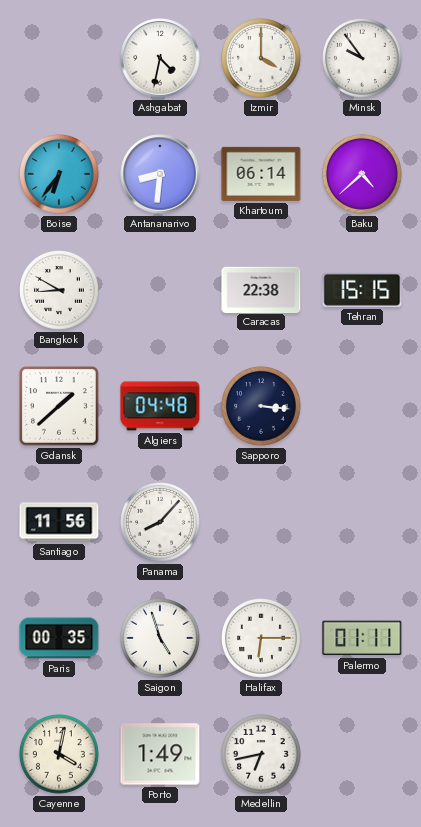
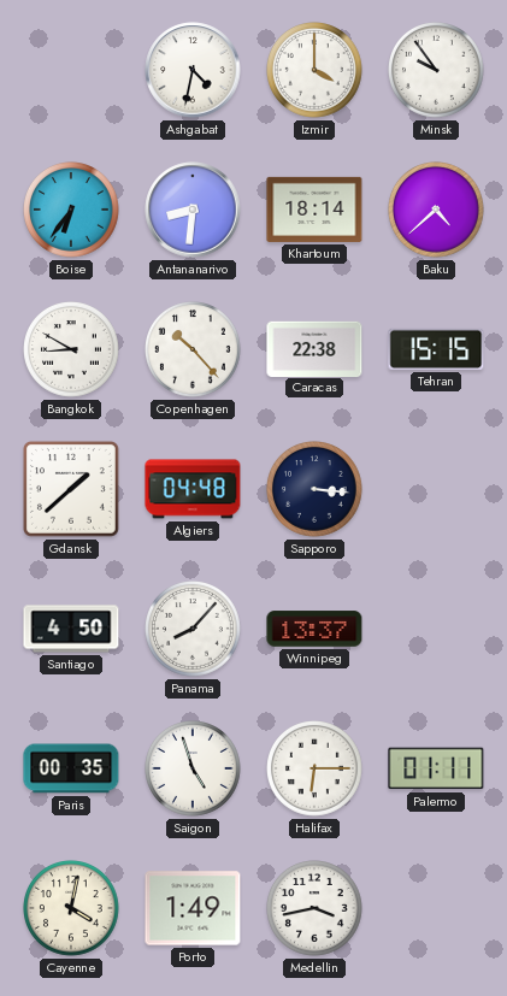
Khartoum: 06:14 -> 18:14 (314, 210)
Copenhagen: none -> 10:23 (194, 350)
Santiago: 11:56 -> 4:50 (71, 629)
Winnipeg: none -> 13:37 (314, 629)
Medellin: 6:43 -> 3:43 (316, 909)
